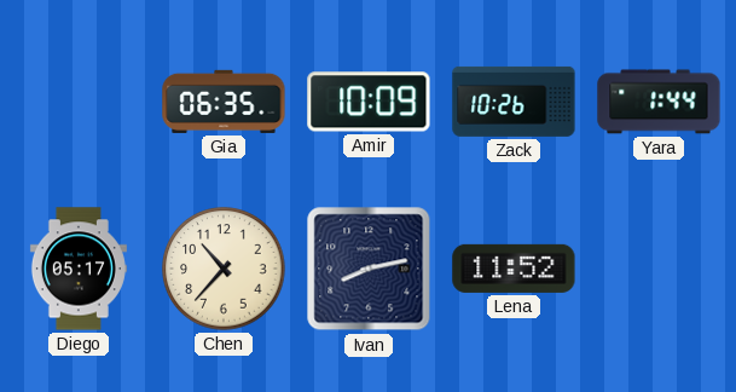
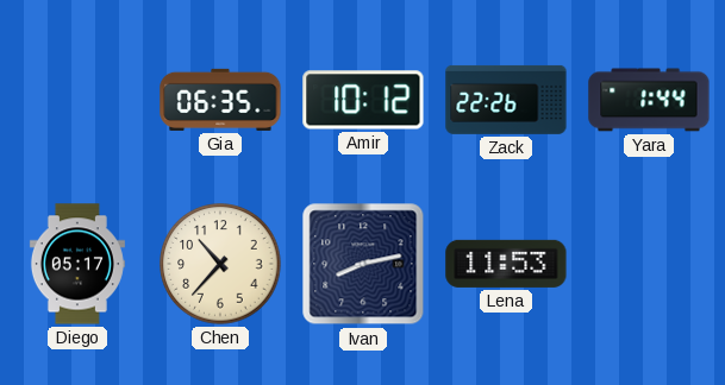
Amir: 10:09 -> 10:12 (363, 100)
Zack: 10:26 -> 22:26 (506, 100)
Lena: 11:52 -> 11:53 (506, 264)
